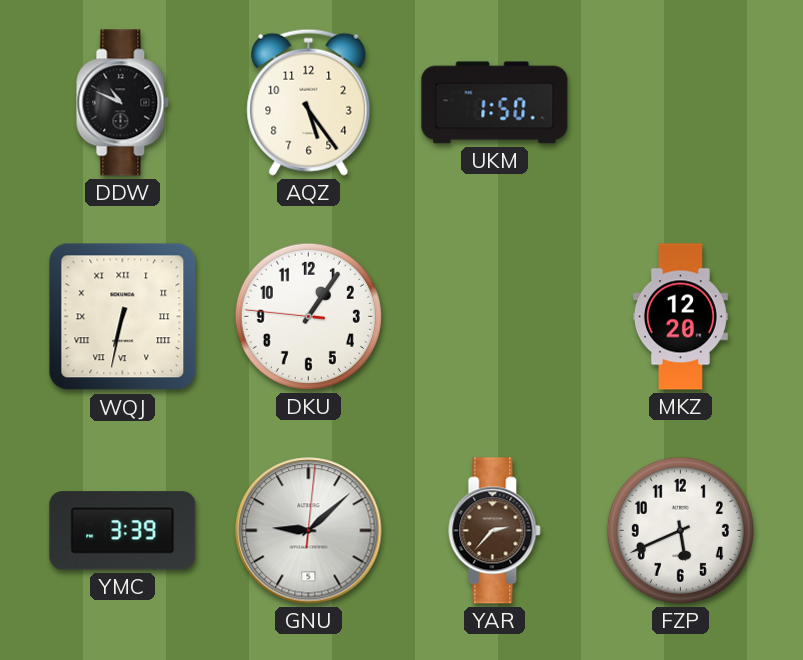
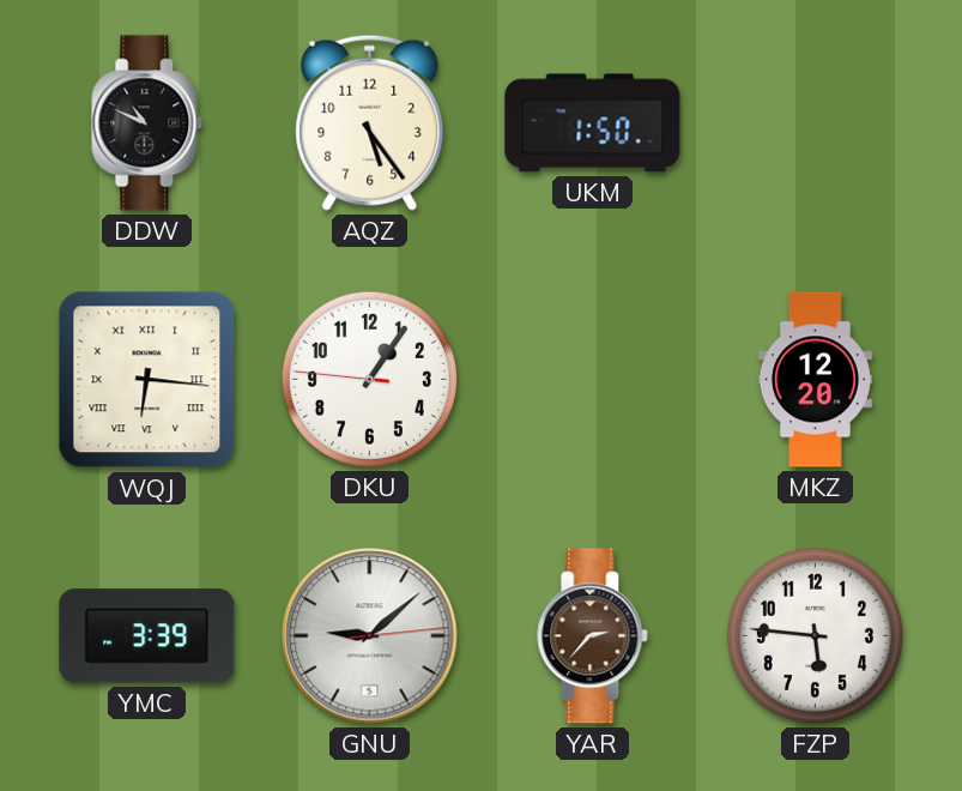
WQJ: 6:32 -> 6:16 (147, 380)
GNU: 9:08:01 -> 9:08:14 (370, 636)
FZP: 5:41 -> 5:46 (815, 635)
